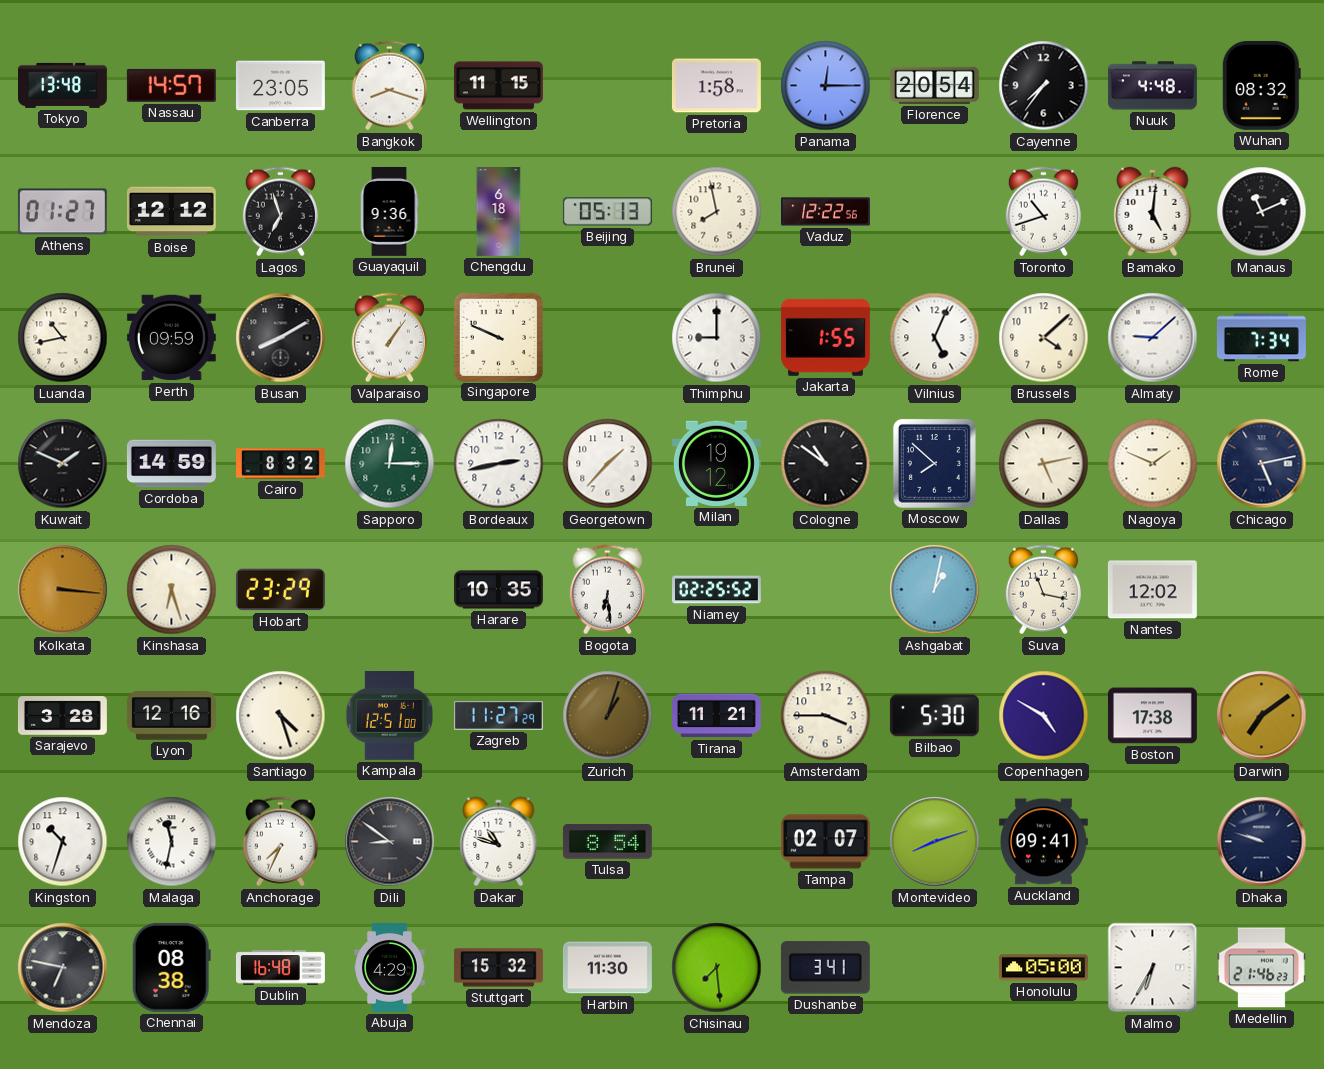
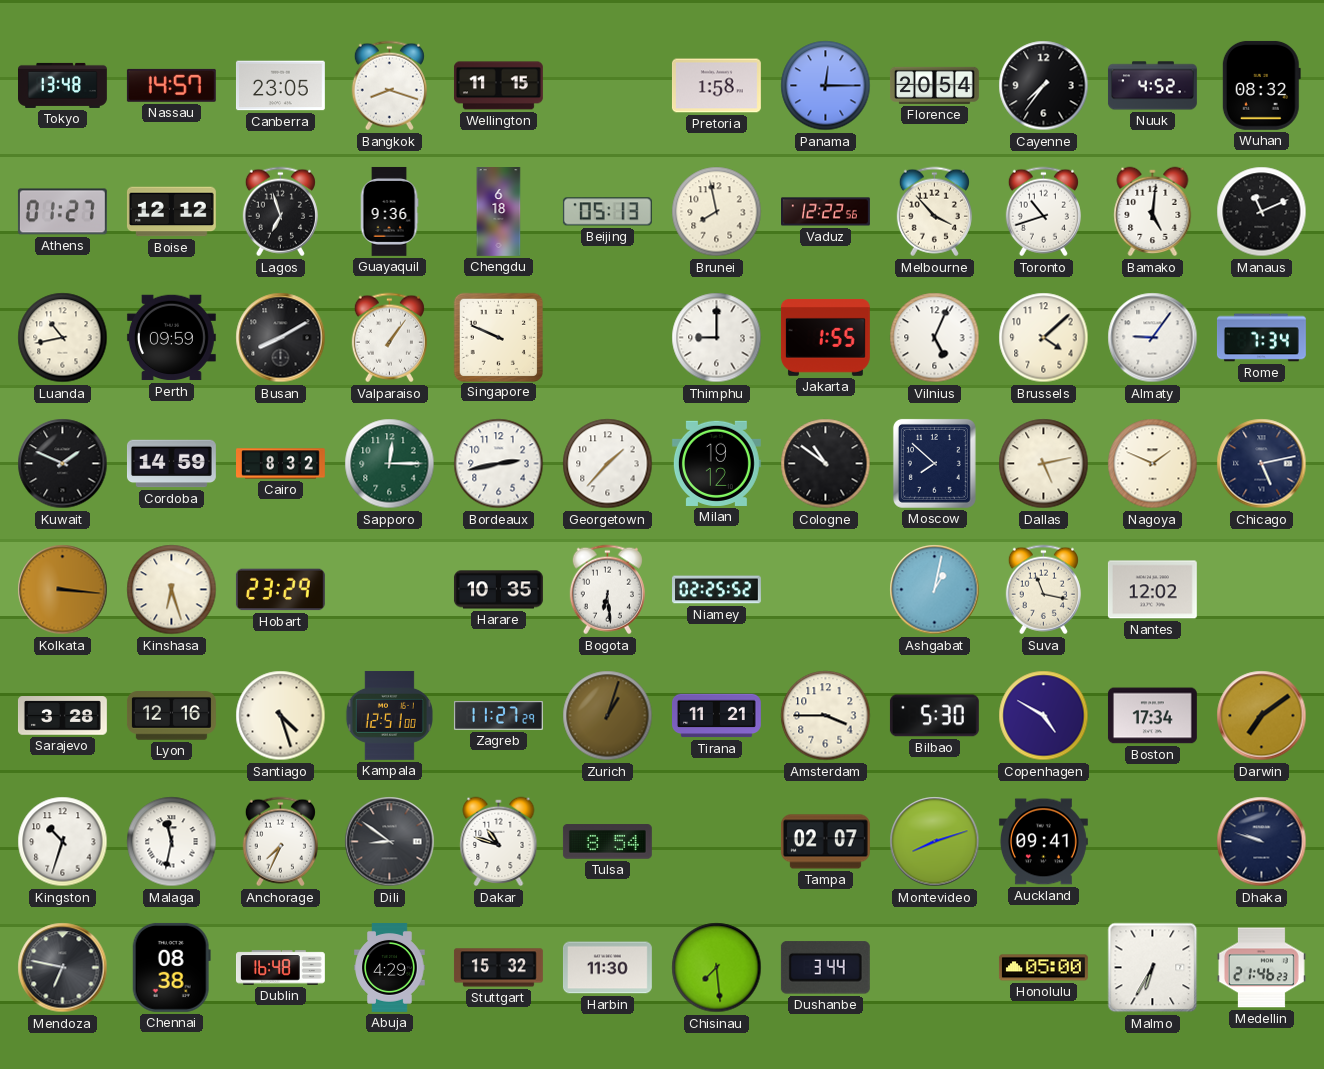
Nuuk: 4:48 -> 4:52 (1152, 86)
Melbourne: none -> 3:53 (934, 212)
Almaty: 9:08 -> 9:06 (1153, 338)
Boston: 17:38 -> 17:34 (1152, 716)
Dushanbe: 3:41 -> 3:44 (825, 968)
